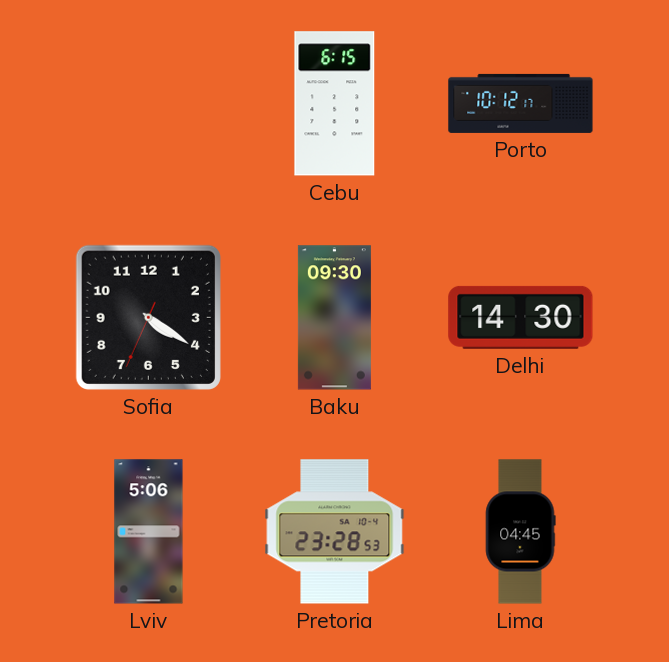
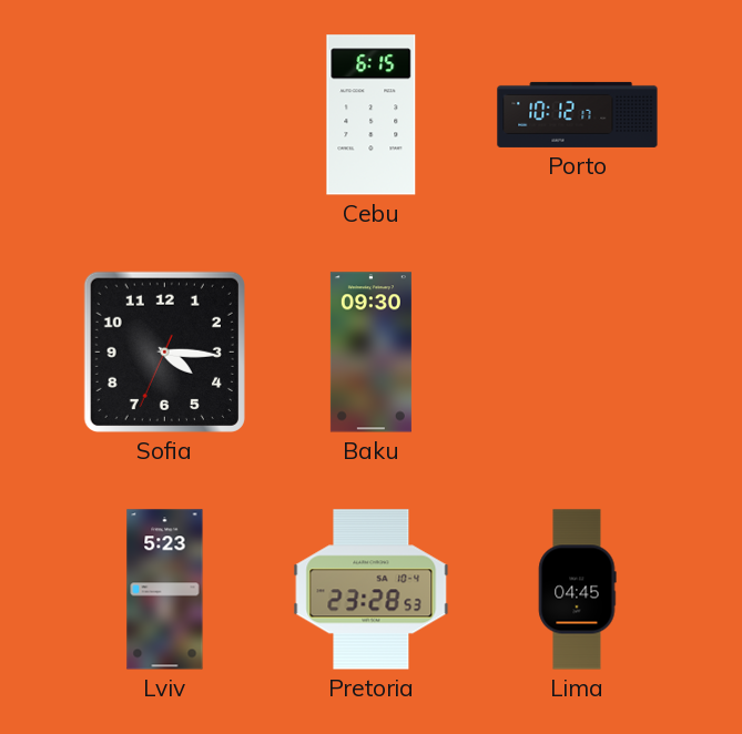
Sofia: 4:20 -> 4:15 (164, 351)
Delhi: 14:30 -> none (521, 317)
Lviv: 5:06 -> 5:23 (165, 590)
